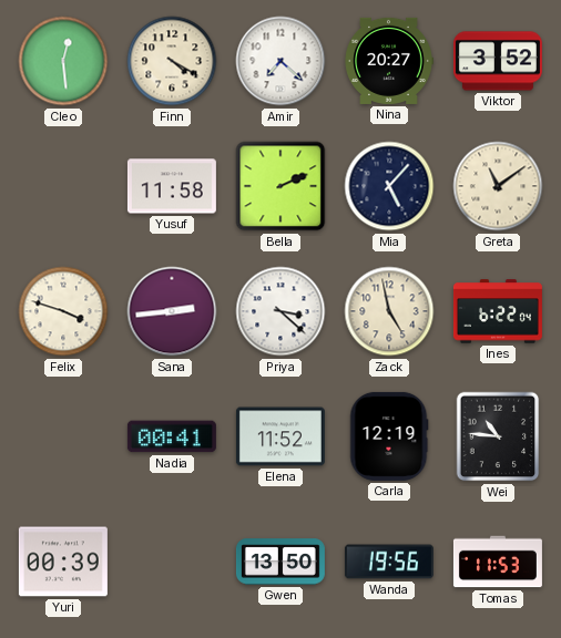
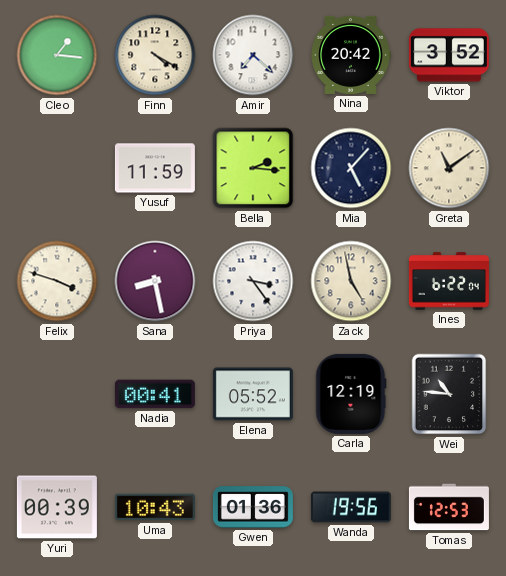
Cleo: 12:29 -> 1:16 (57, 55)
Nina: 20:27 -> 20:42 (351, 55)
Yusuf: 11:58 -> 11:59 (155, 168)
Bella: 2:11 -> 2:16 (253, 168)
Sana: 2:44 -> 8:28 (155, 281)
Priya: 3:22 -> 3:24 (253, 281)
Elena: 11:52 -> 05:52 (253, 394)
Uma: none -> 10:43 (155, 507)
Gwen: 13:50 -> 01:36 (253, 507)
Tomas: 11:53 -> 12:53 (449, 507)
